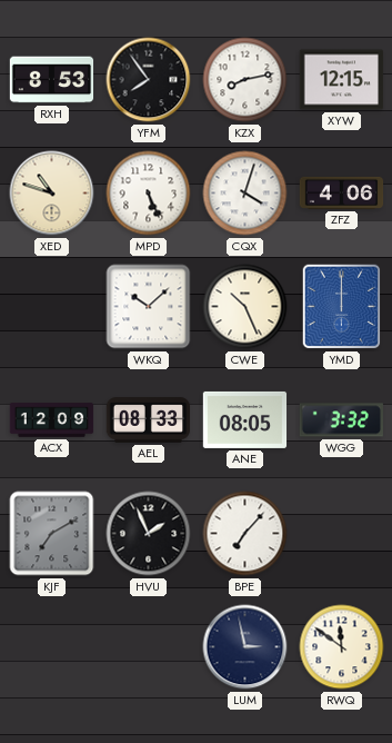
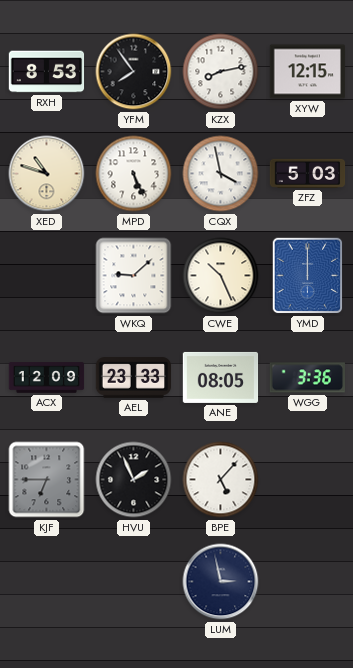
CQX: 4:03 -> 3:58 (221, 174)
ZFZ: 4:06 -> 5:03 (308, 173)
WKQ: 10:08 -> 9:08 (134, 276)
AEL: 08:33 -> 23:33 (134, 378)
WGG: 3:32 -> 3:36 (307, 378)
KJF: 7:10 -> 6:45 (47, 480)
BPE: 7:07 -> 5:07 (221, 480)
RWQ: 11:51 -> none (342, 647)
